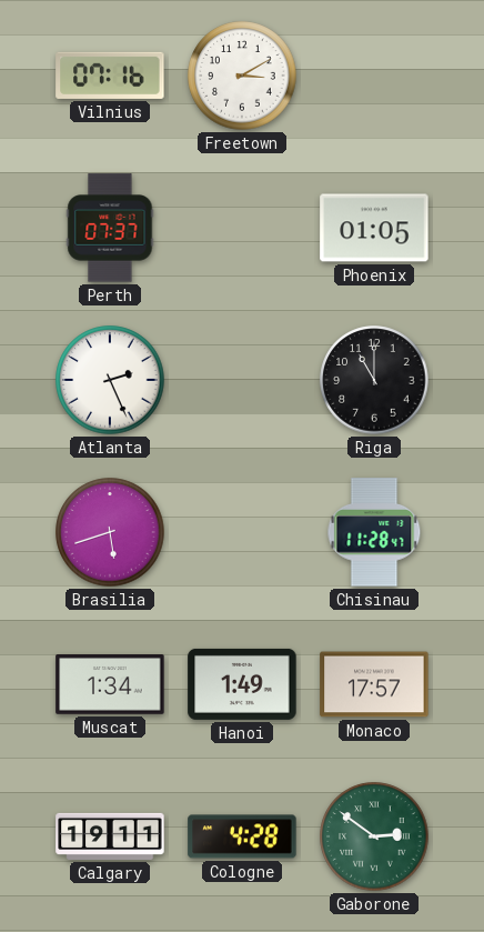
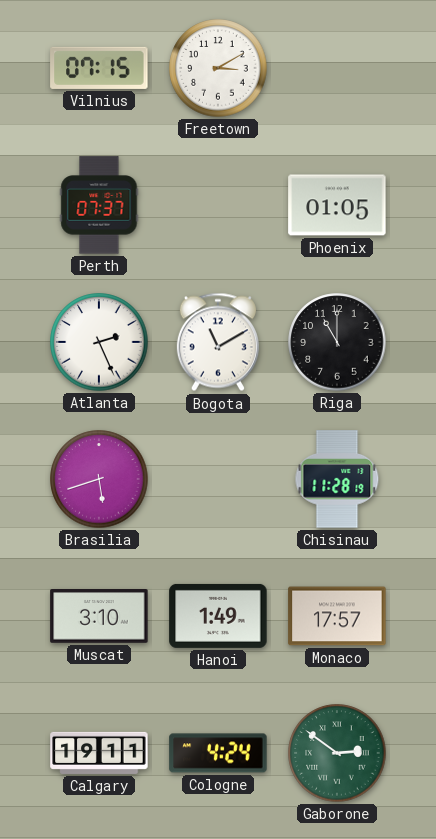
Vilnius: 07:16 -> 07:15 (99, 68)
Bogota: none -> 11:10 (218, 342)
Chisinau: 11:28:47 -> 11:28:19 (337, 479)
Muscat: 1:34 -> 3:10 (99, 616)
Cologne: 4:28 -> 4:24 (218, 753)
